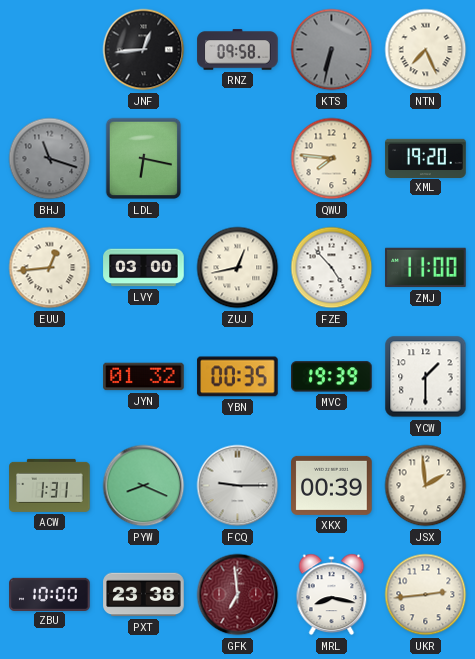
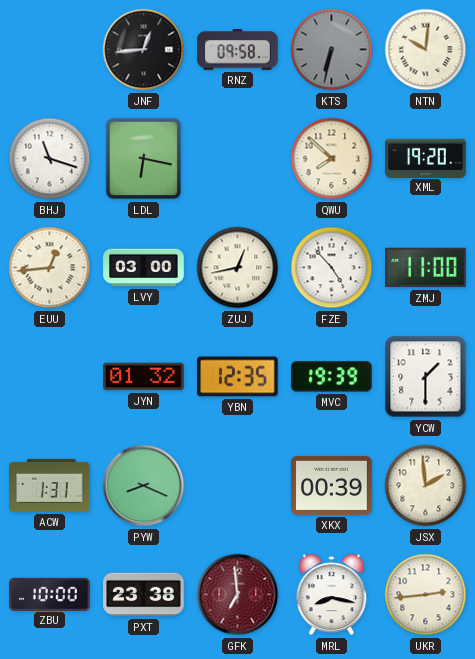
NTN: 7:26 -> 10:01 (426, 50)
BHJ dial: grey -> white (50, 159)
QWU: 7:46 -> 7:52 (332, 159)
YBN: 00:35 -> 12:35 (238, 377)
FCQ: 9:15 -> none (238, 486)
